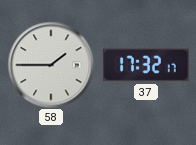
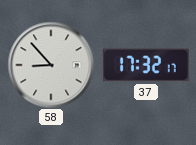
58: 1:45 -> 8:53 (51, 65)
